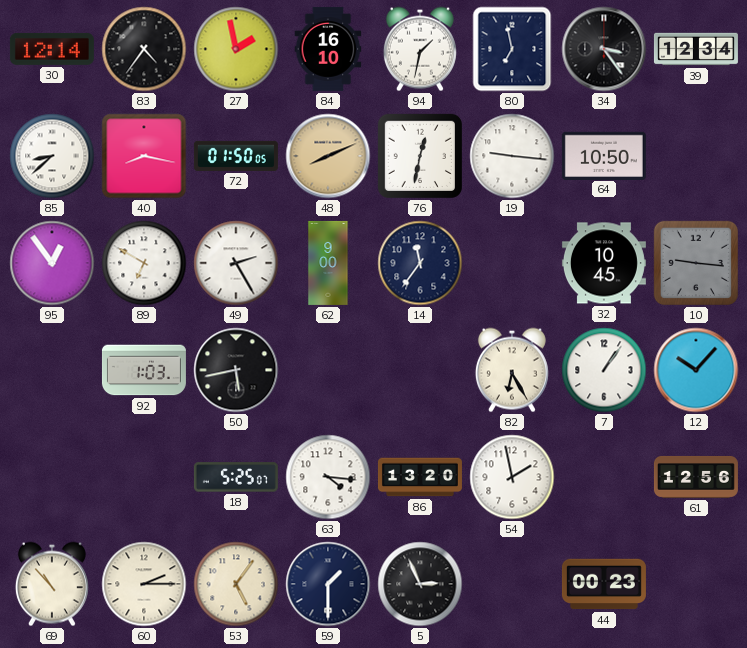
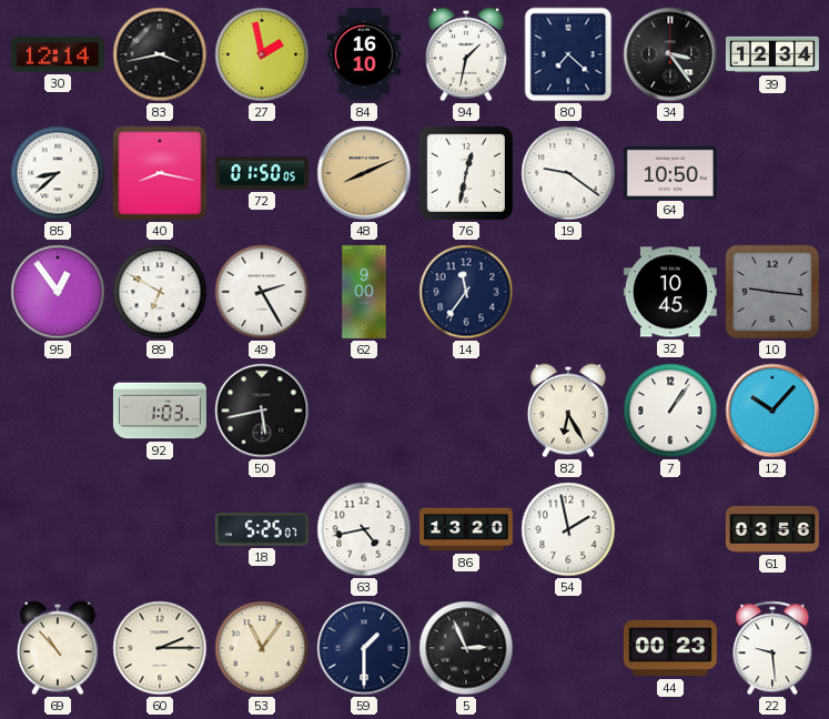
83: 4:36 -> 3:43 (160, 54)
80: 6:58 -> 7:22 (568, 54)
19: 9:16 -> 9:21 (568, 173)
63: 4:16 -> 4:43 (364, 529)
61: 12:56 -> 03:56 (772, 529)
53: 5:06 -> 11:06 (262, 648)
22: none -> 9:29 (772, 648)
